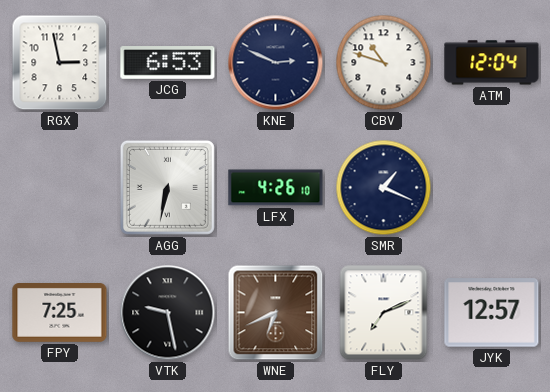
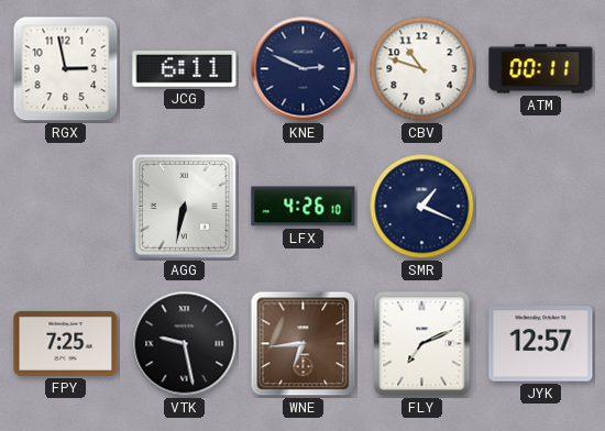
JCG: 6:53 -> 6:11 (185, 69)
ATM: 12:04 -> 00:11 (541, 69)
WNE: 6:41 -> 6:44 (304, 344)
